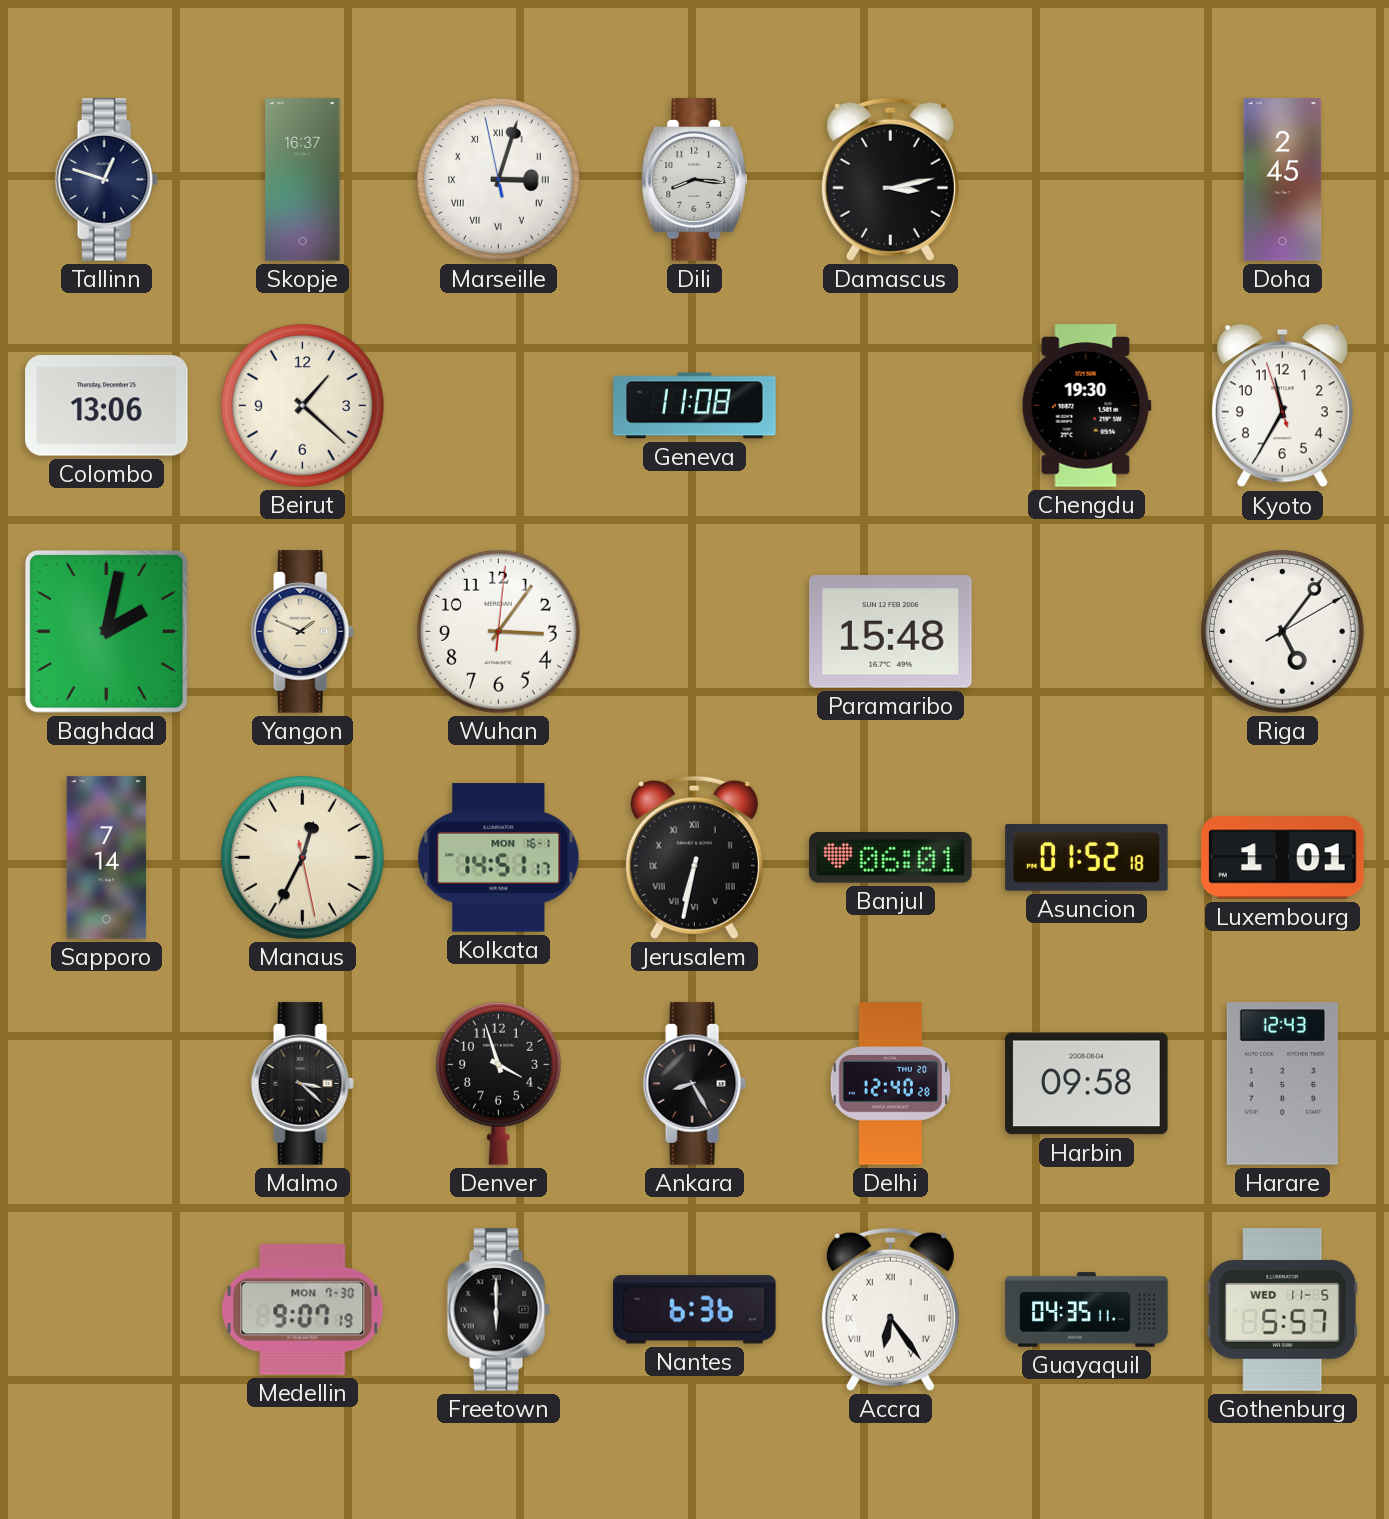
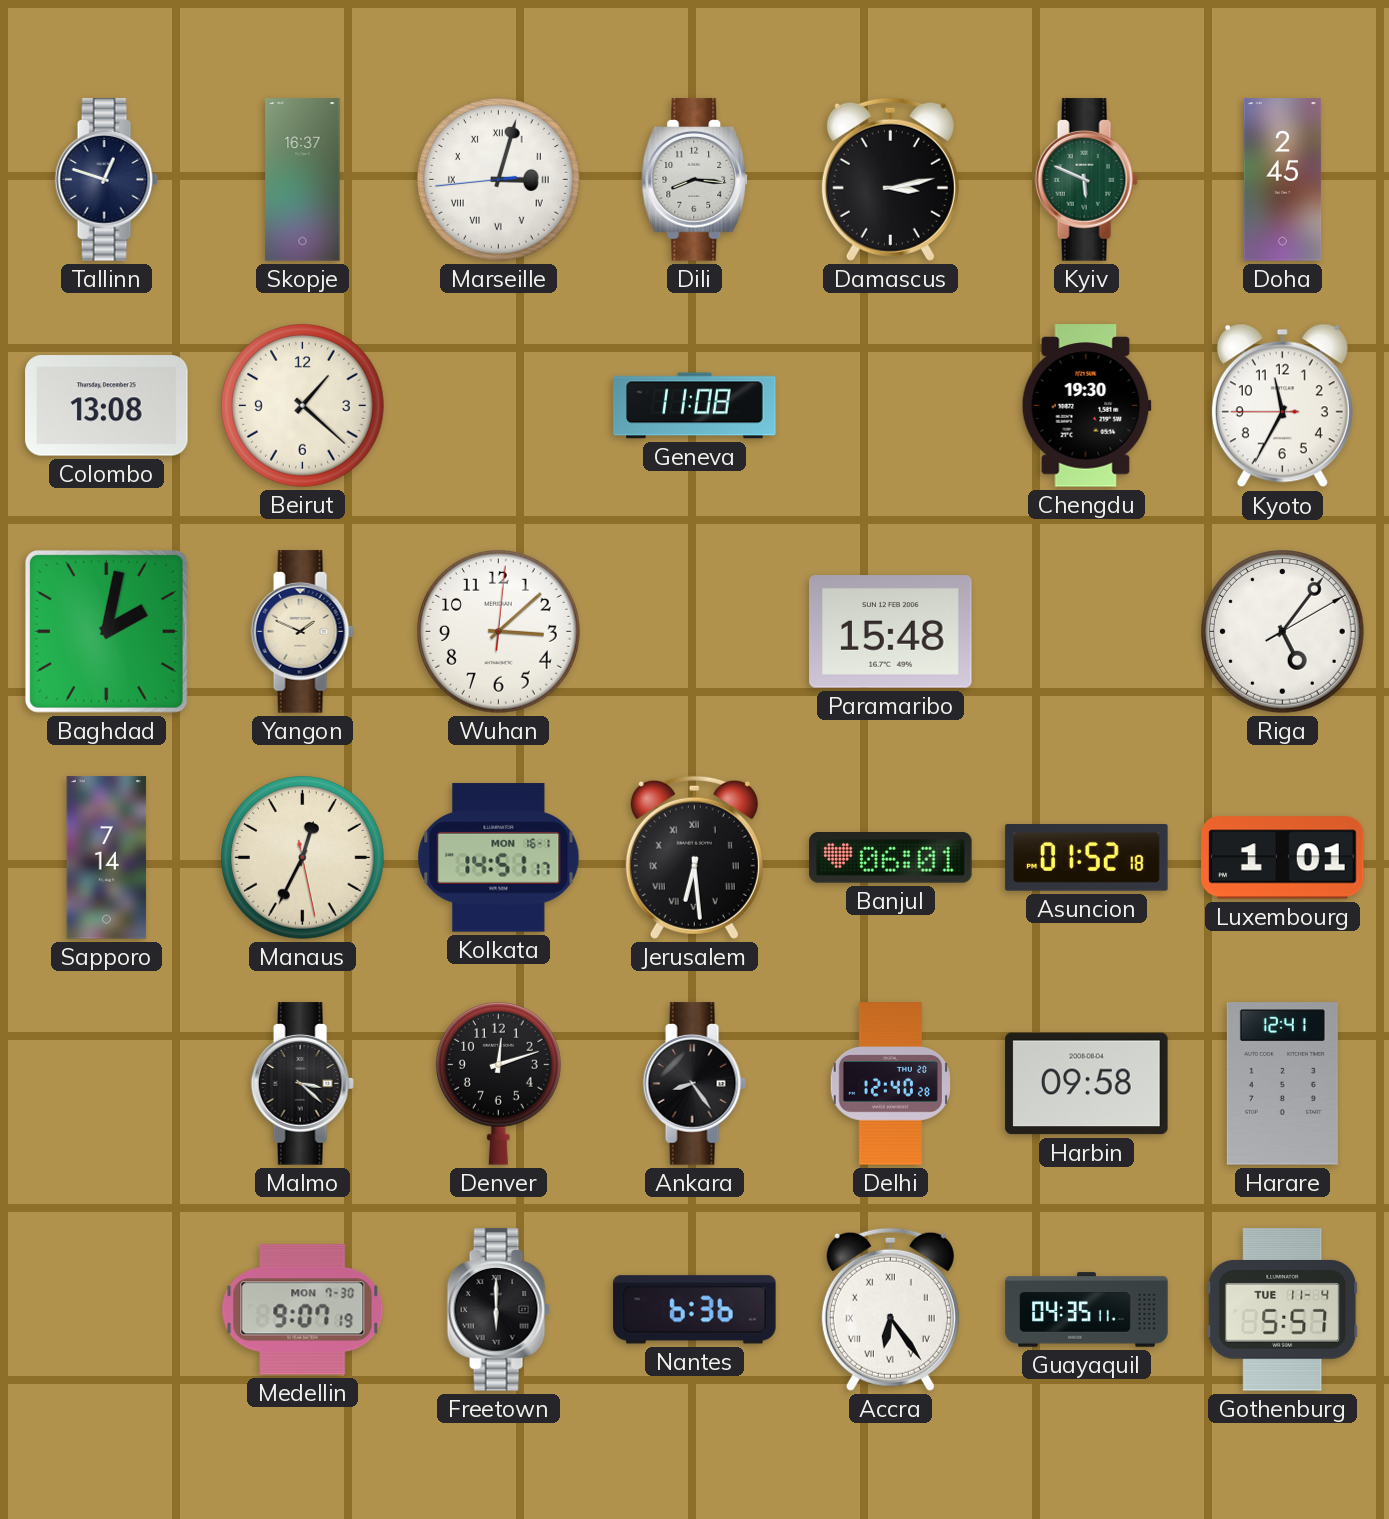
Marseille: 3:02:58 -> 3:02:44 (499, 180)
Kyiv: none -> 5:49 (1086, 180)
Colombo: 13:06 -> 13:08 (107, 406)
Kyoto: 11:34:57 -> 11:34:45 (1282, 406)
Wuhan: 3:06 -> 3:08 (499, 632)
Jerusalem: 6:32 -> 6:29 (694, 857)
Denver: 3:57 -> 12:12 (498, 1083)
Ankara: 8:25 -> 8:24 (694, 1084)
Harare: 12:43 -> 12:41 (1282, 1084)
Gothenburg date: WED 11-5 -> TUE 11-4 (1283, 1310)
